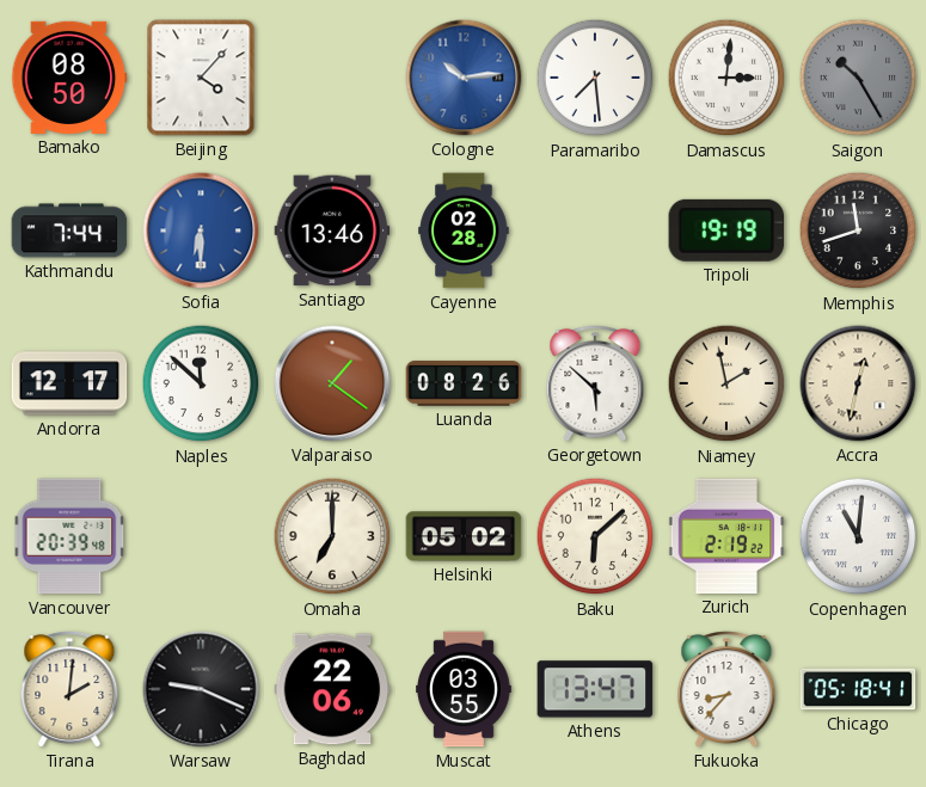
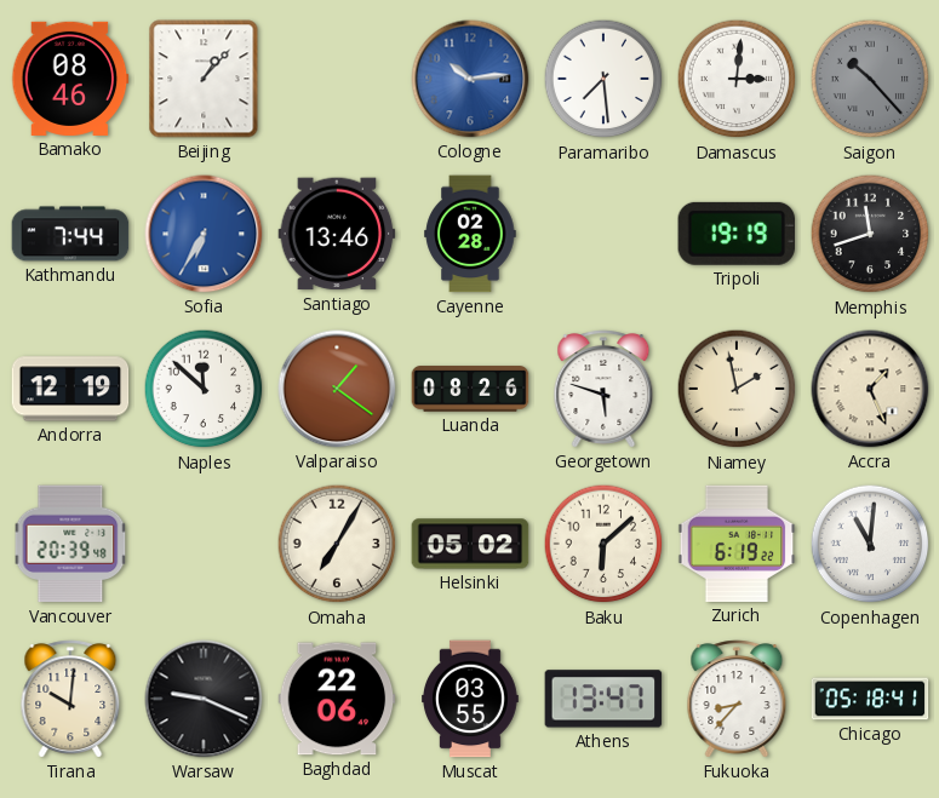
Bamako: 08:50 -> 08:46 (70, 79)
Beijing: 4:07 -> 1:07 (204, 79)
Saigon: 10:25 -> 10:23 (870, 79)
Sofia: 6:30 -> 6:35 (204, 234)
Andorra: 12:17 -> 12:19 (70, 389)
Georgetown: 5:52 -> 5:48 (603, 389)
Accra: 12:32 -> 1:26 (870, 389)
Omaha: 7:00 -> 7:05 (337, 544)
Zurich: 2:19 -> 6:19 (737, 544)
Tirana: 2:01 -> 10:01 (70, 699)
